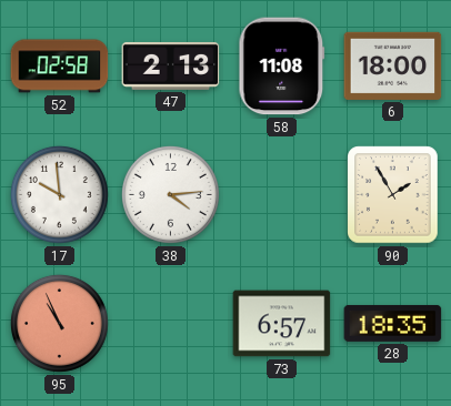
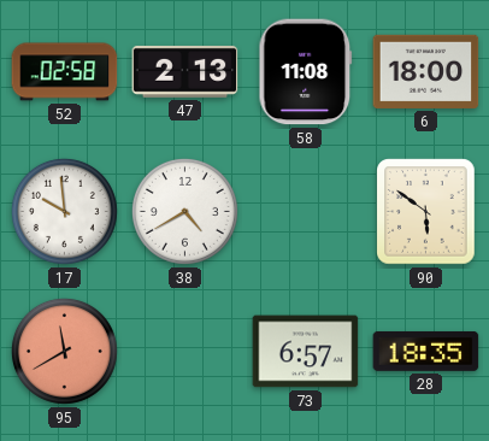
38: 4:14 -> 4:40 (184, 211)
90: 1:55 -> 5:51 (426, 212)
95: 10:56 -> 11:40 (64, 351)
